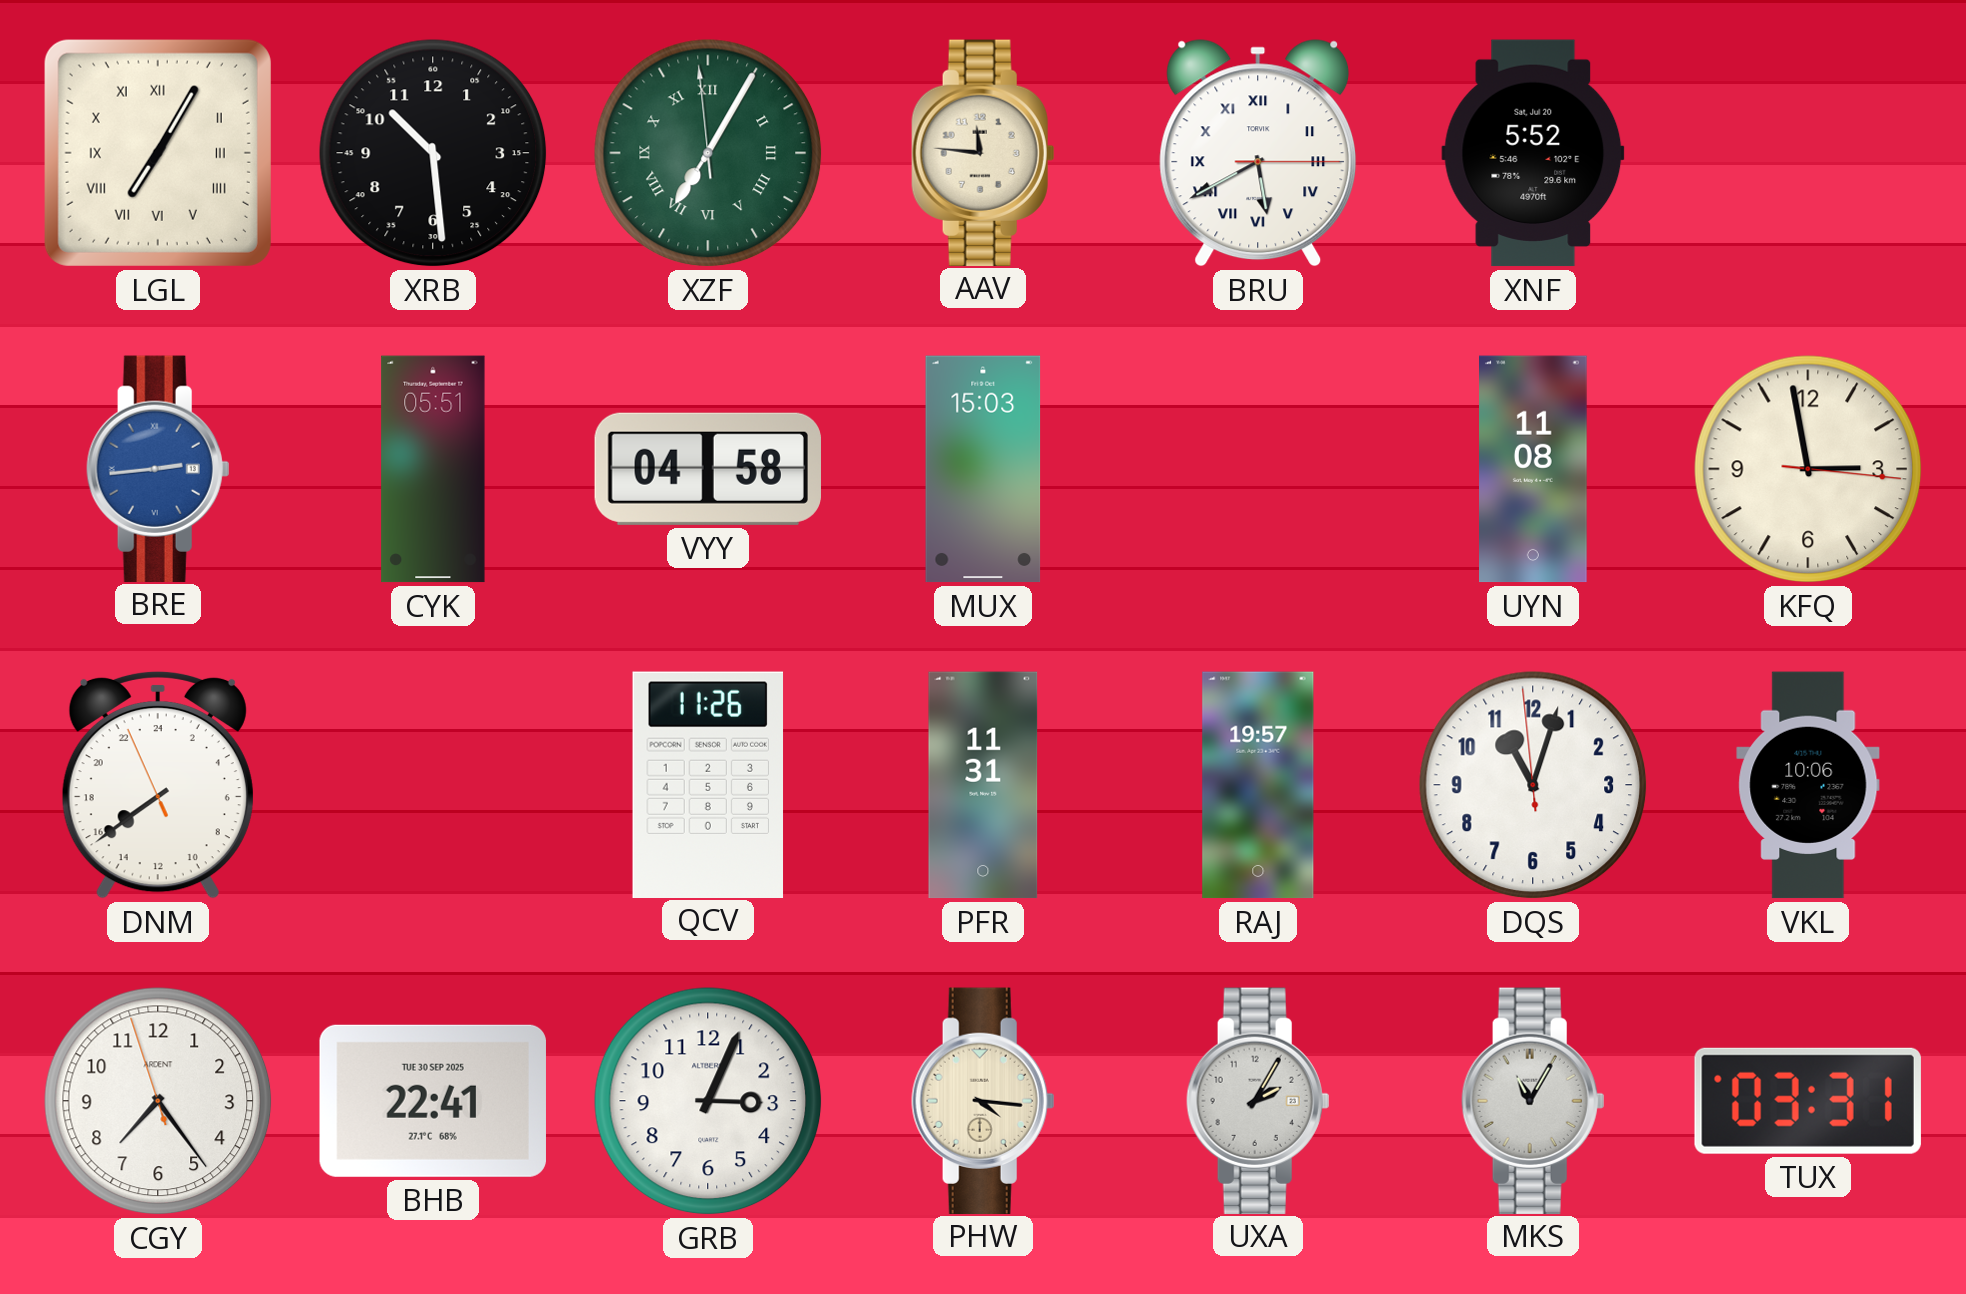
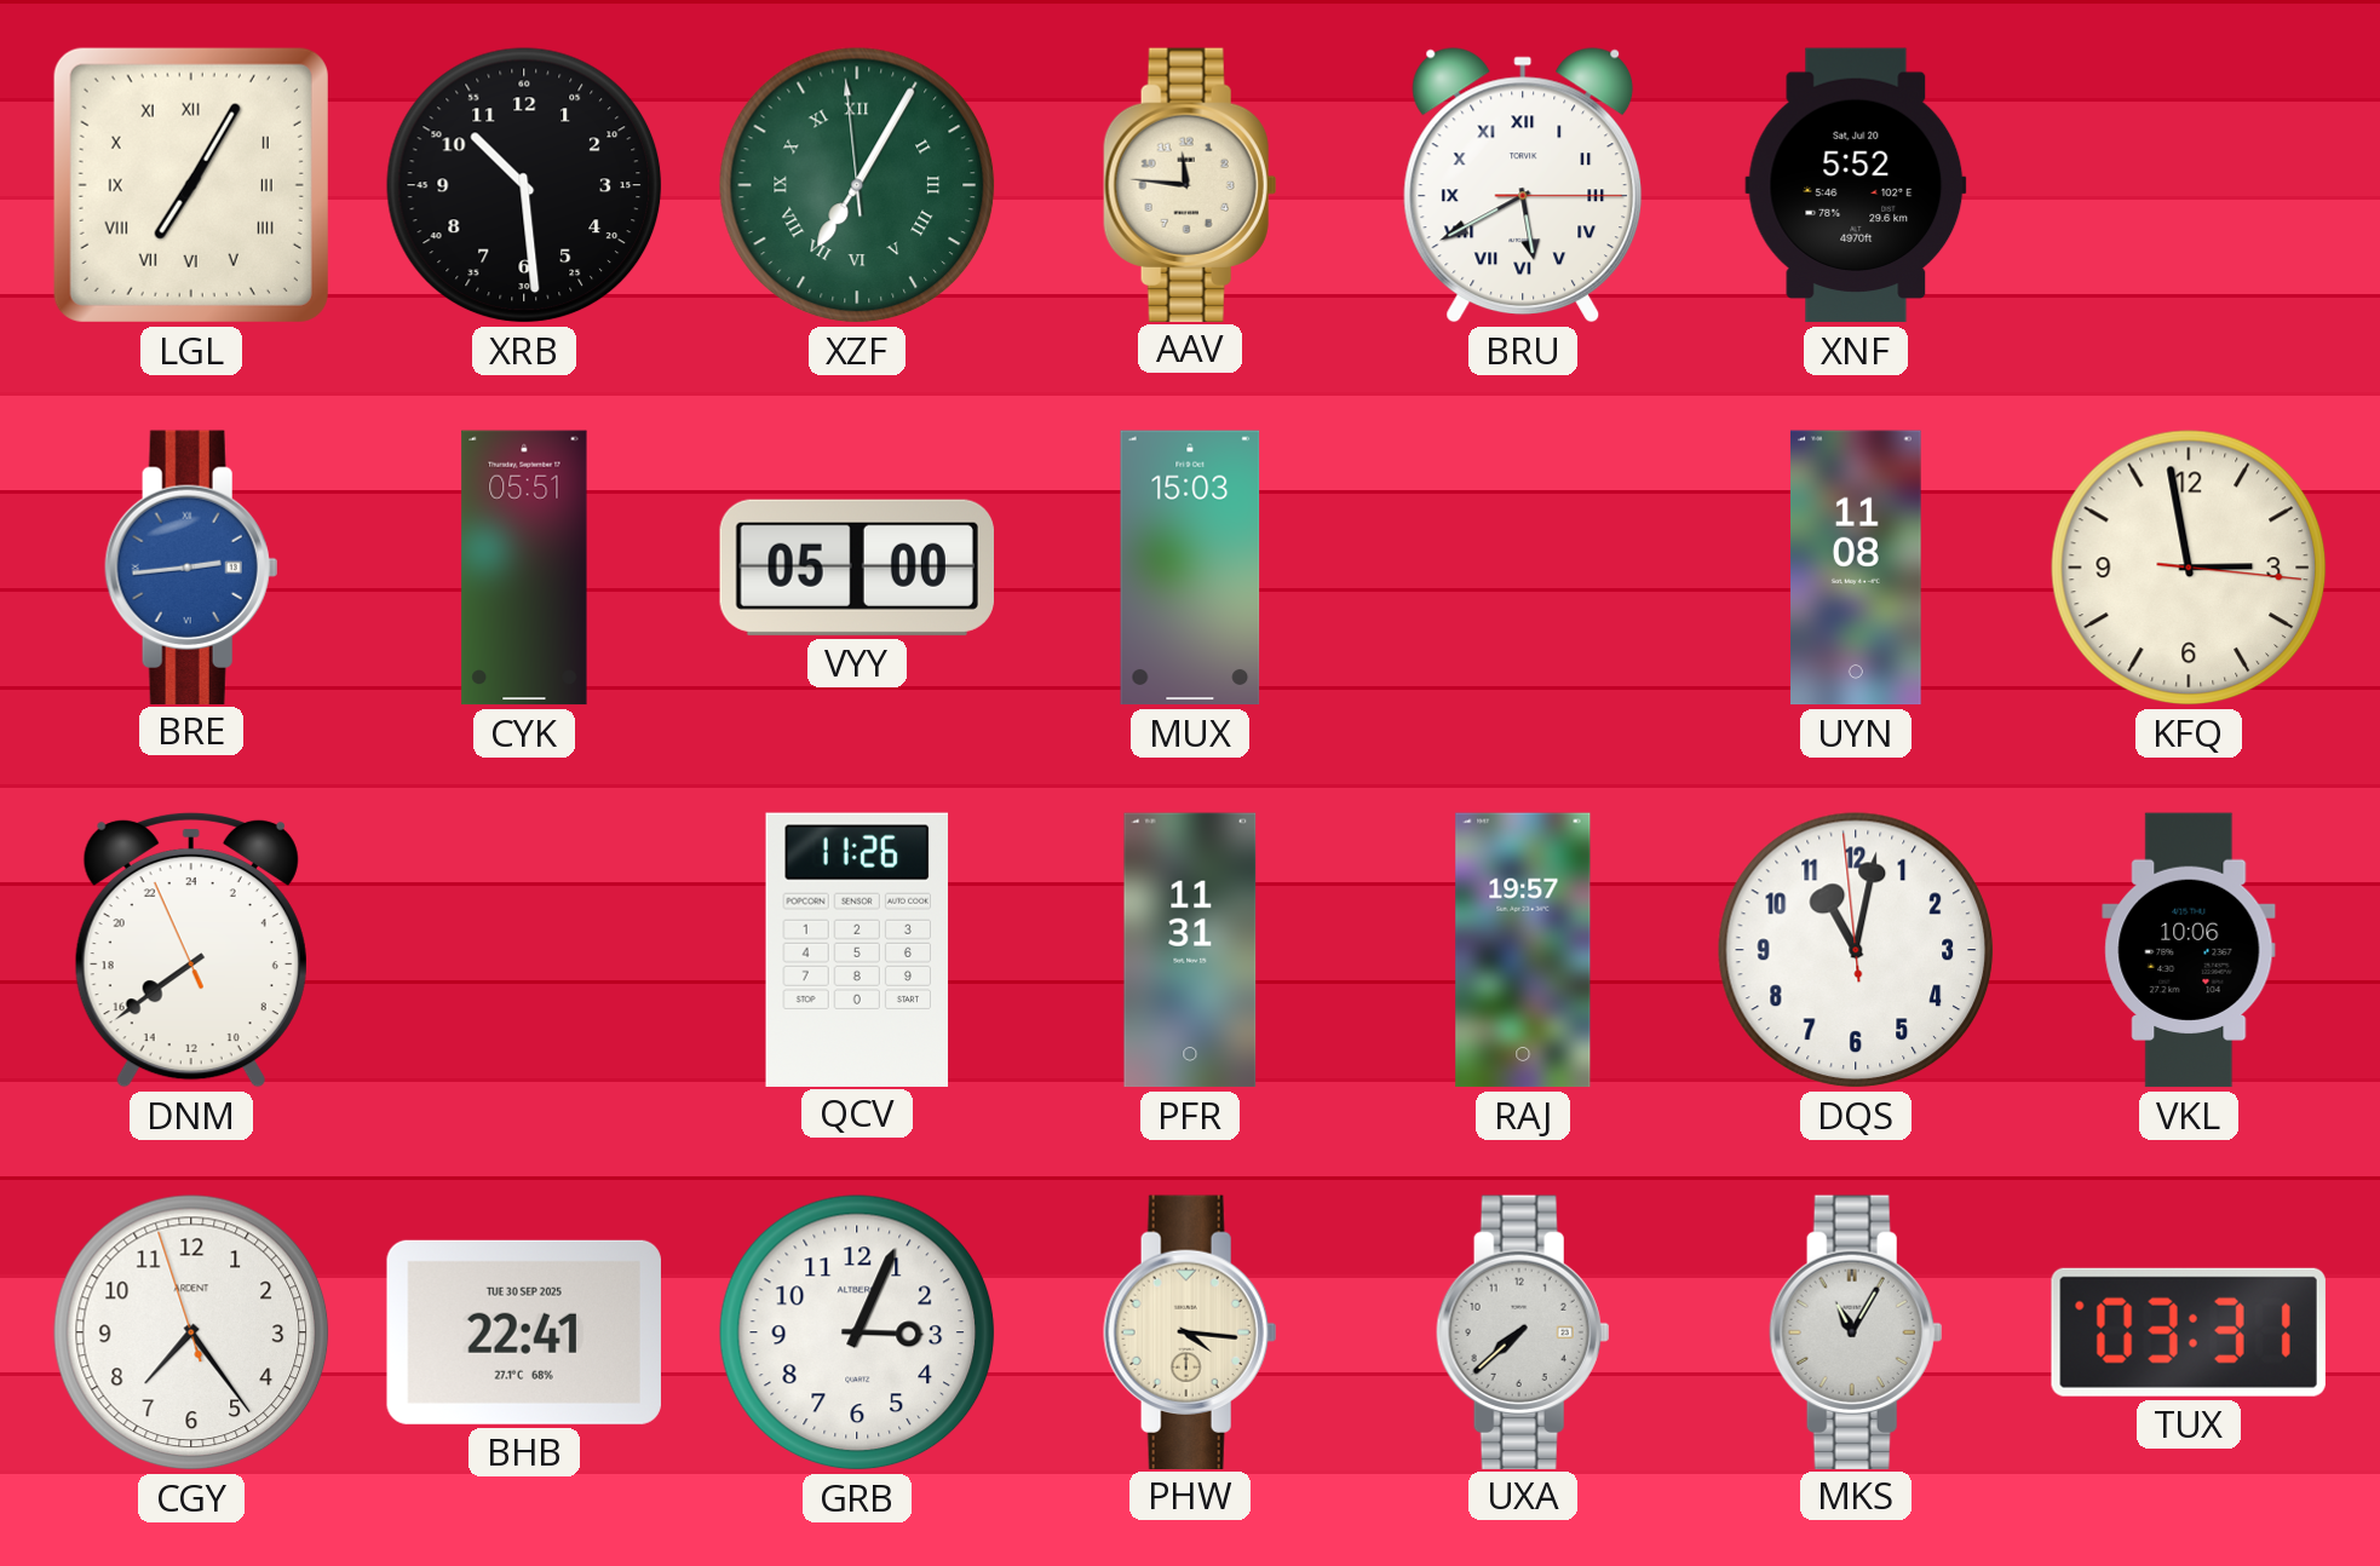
VYY: 04:58 -> 05:00 (857, 568)
DQS: 11:02 -> 11:01 (1856, 950)
UXA: 2:05 -> 7:38 (1523, 1331)
